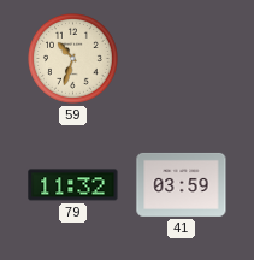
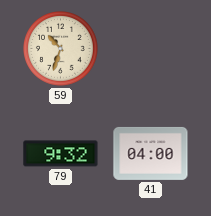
79: 11:32 -> 9:32 (61, 154)
41: 03:59 -> 04:00 (151, 153)
